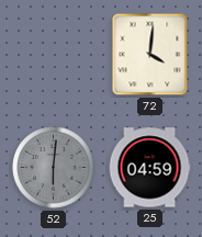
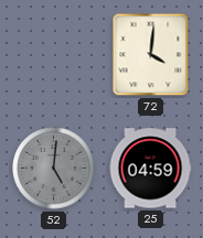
52: 6:01 -> 5:01 (54, 169)
